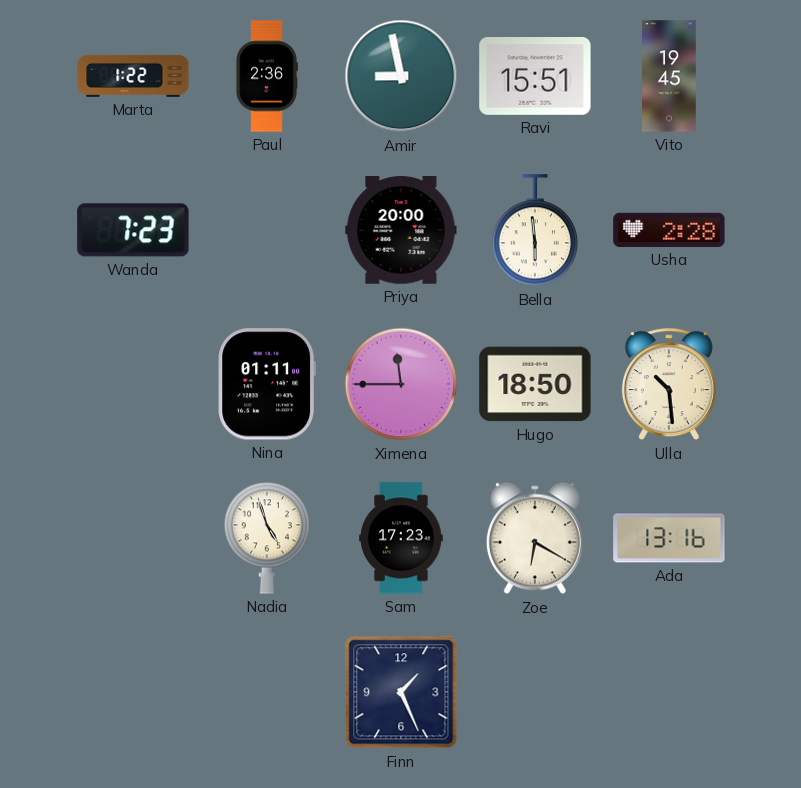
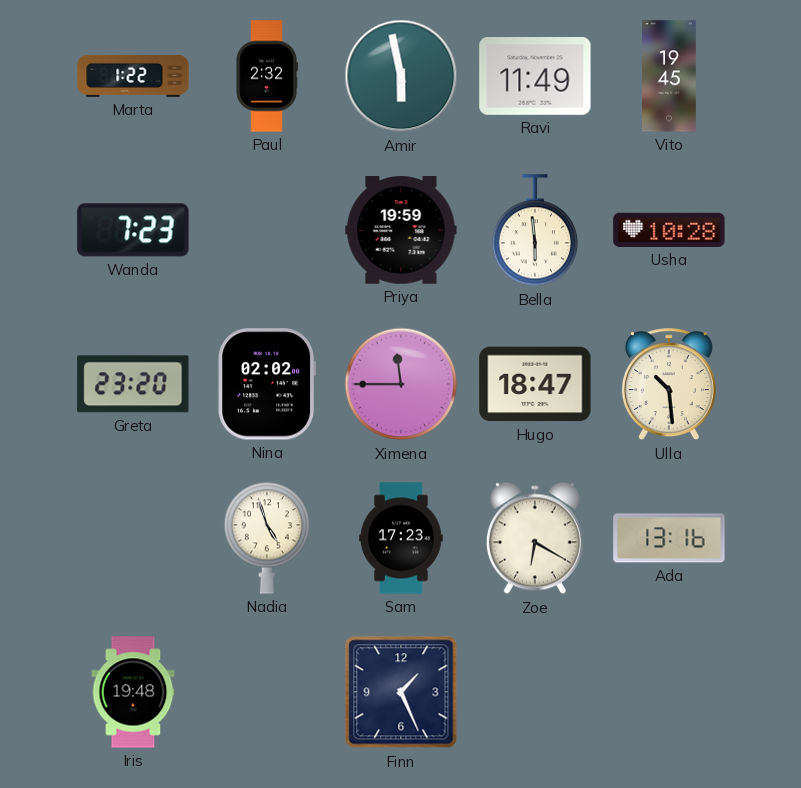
Paul: 2:36 -> 2:32 (267, 76)
Amir: 8:58 -> 5:58 (401, 76)
Ravi: 15:51 -> 11:49 (535, 77)
Priya: 20:00 -> 19:59 (401, 230)
Usha: 2:28 -> 10:28 (669, 230)
Greta: none -> 23:20 (133, 384)
Nina: 01:11 -> 02:02 (266, 384)
Hugo: 18:50 -> 18:47 (535, 384)
Iris: none -> 19:48 (133, 692)
